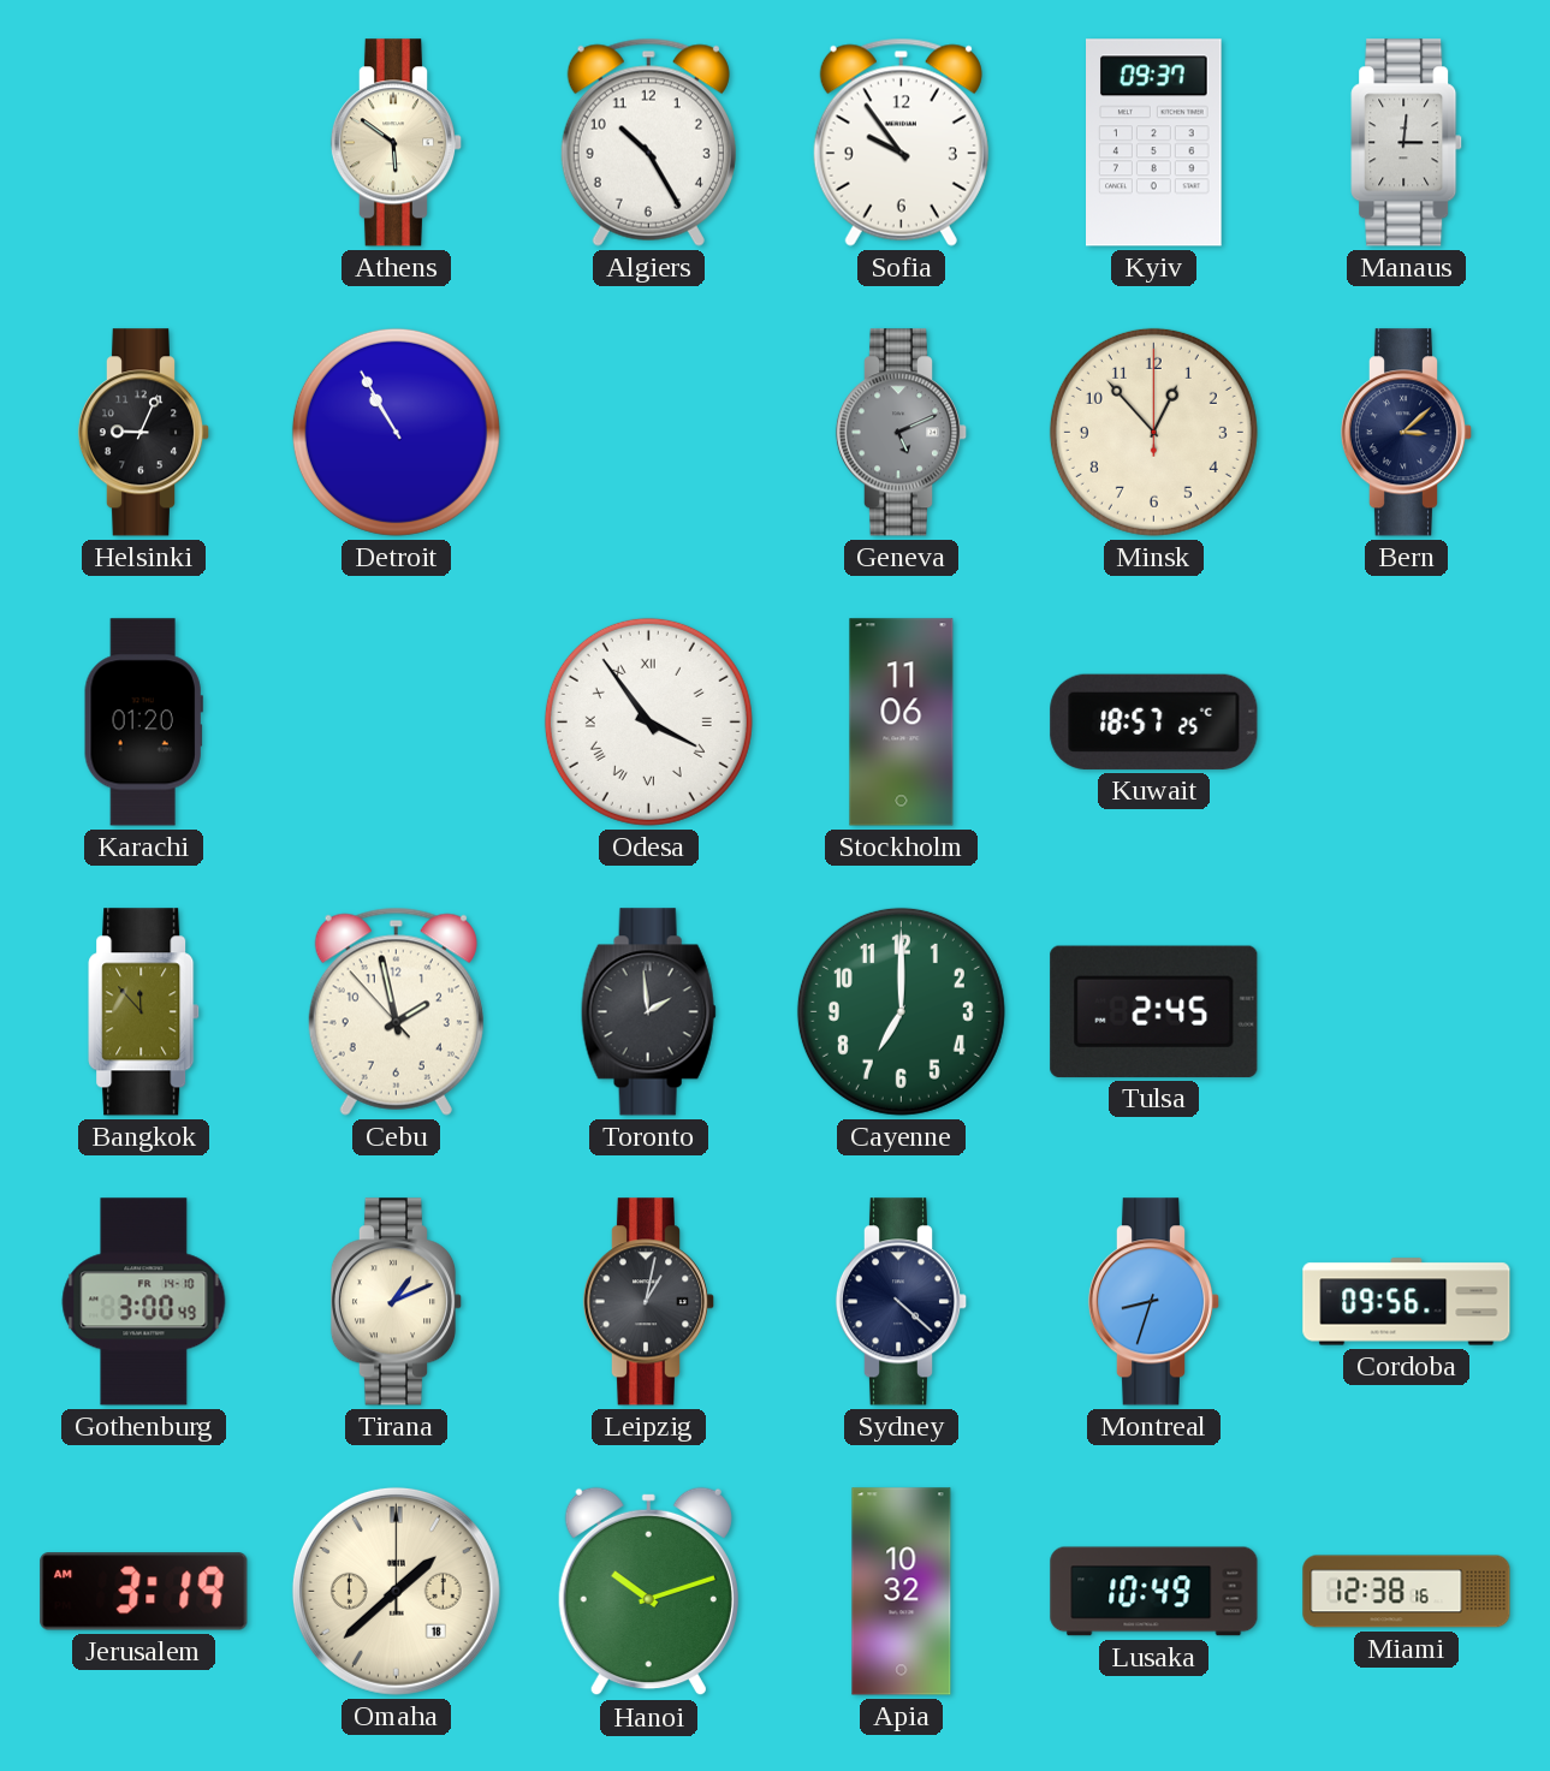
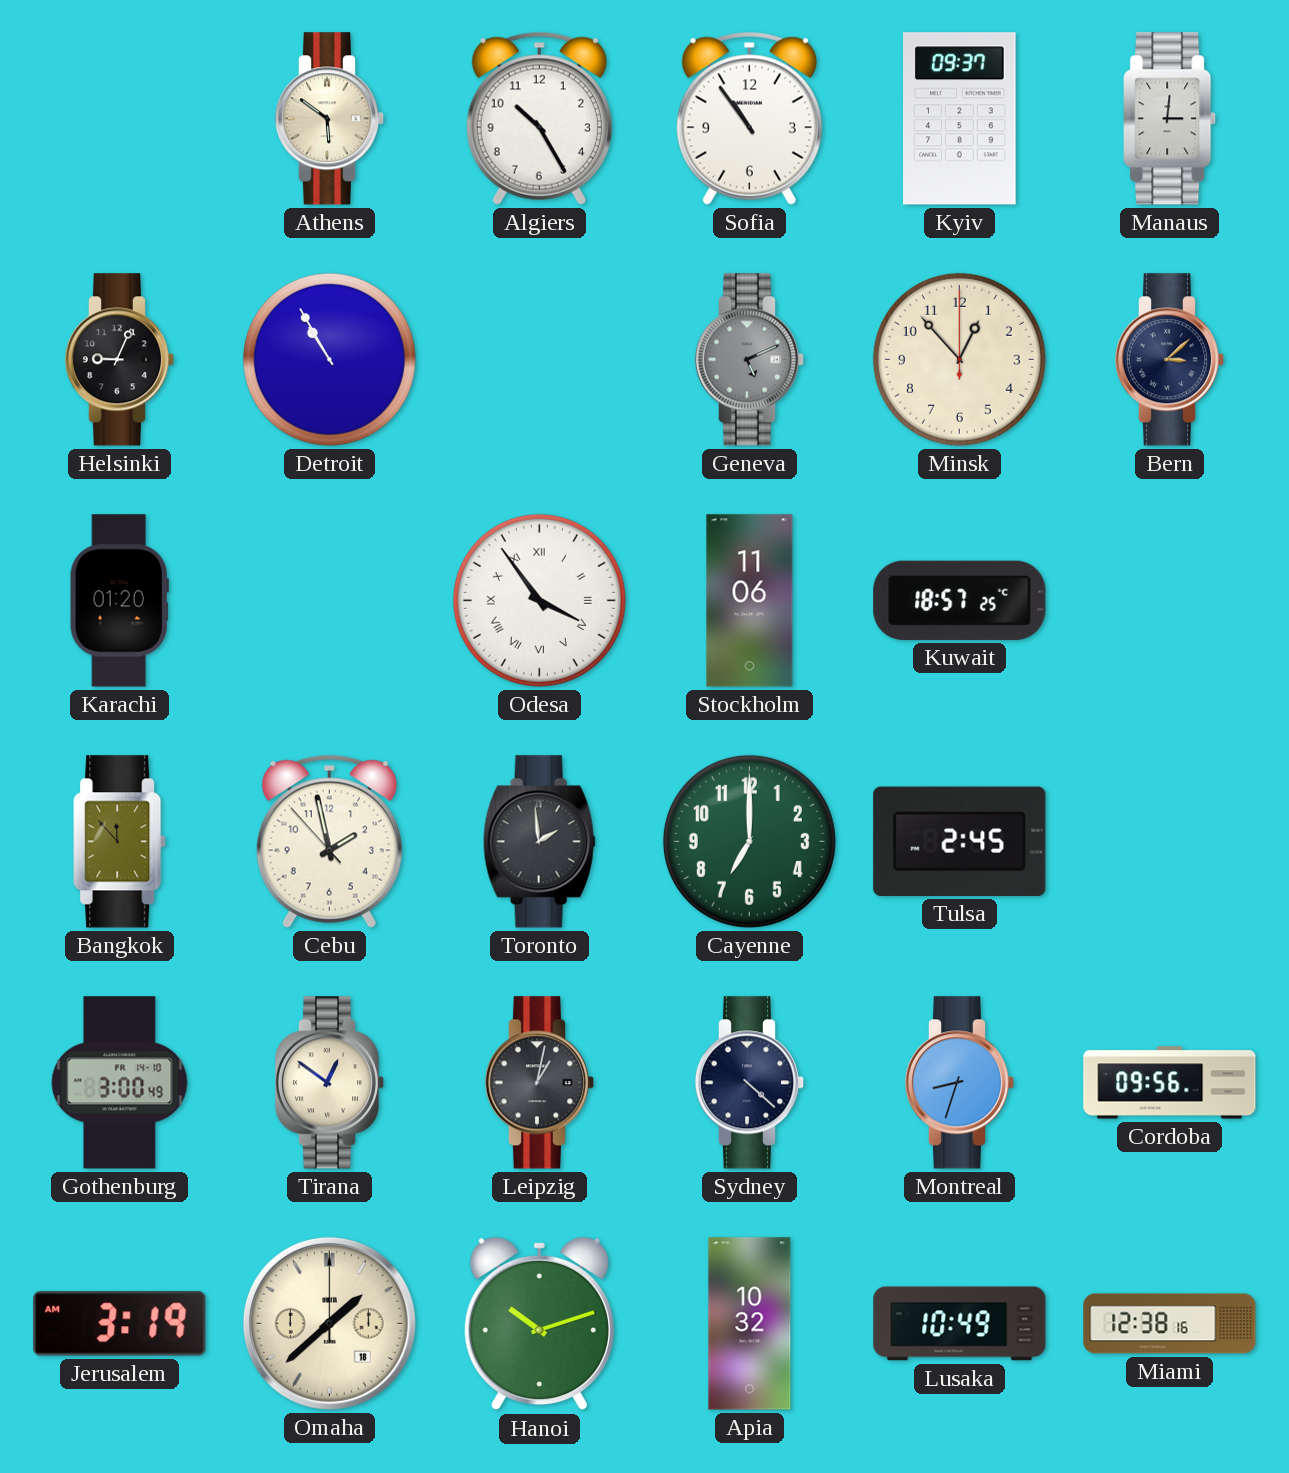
Sofia: 9:54 -> 10:54 (749, 118)
Tirana: 1:11 -> 12:51 (330, 1083)
